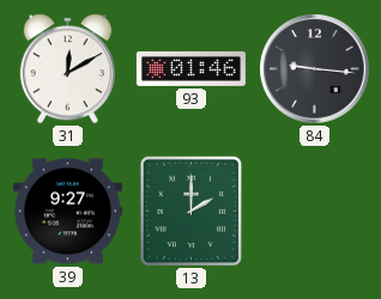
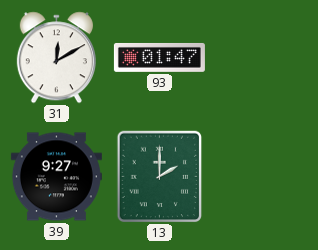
93: 01:46 -> 01:47 (159, 57)
84: 9:16 -> none (315, 69)
